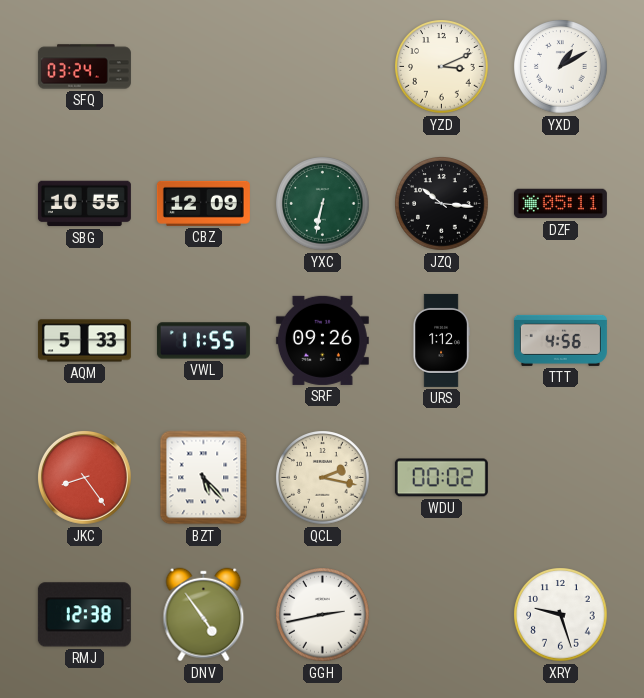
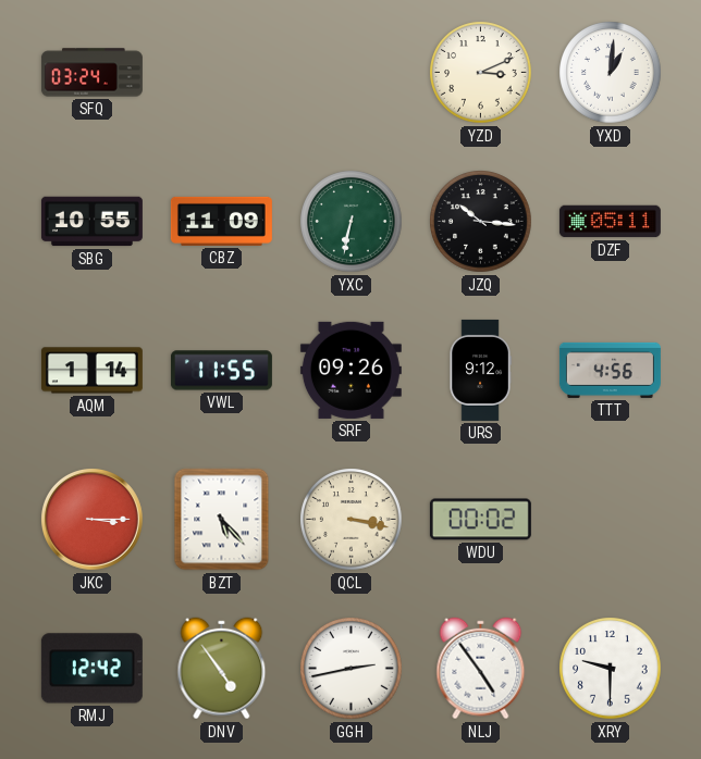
YXD: 1:10 -> 1:01 (611, 73)
CBZ: 12:09 -> 11:09 (221, 221)
AQM: 5:33 -> 1:14 (91, 371)
URS: 1:12 -> 9:12 (480, 370)
JKC: 8:24 -> 3:15 (91, 519)
QCL: 2:17 -> 3:17 (352, 520)
RMJ: 12:38 -> 12:42 (91, 669)
NLJ: none -> 4:54 (481, 669)
XRY: 9:27 -> 9:30 (611, 669)
